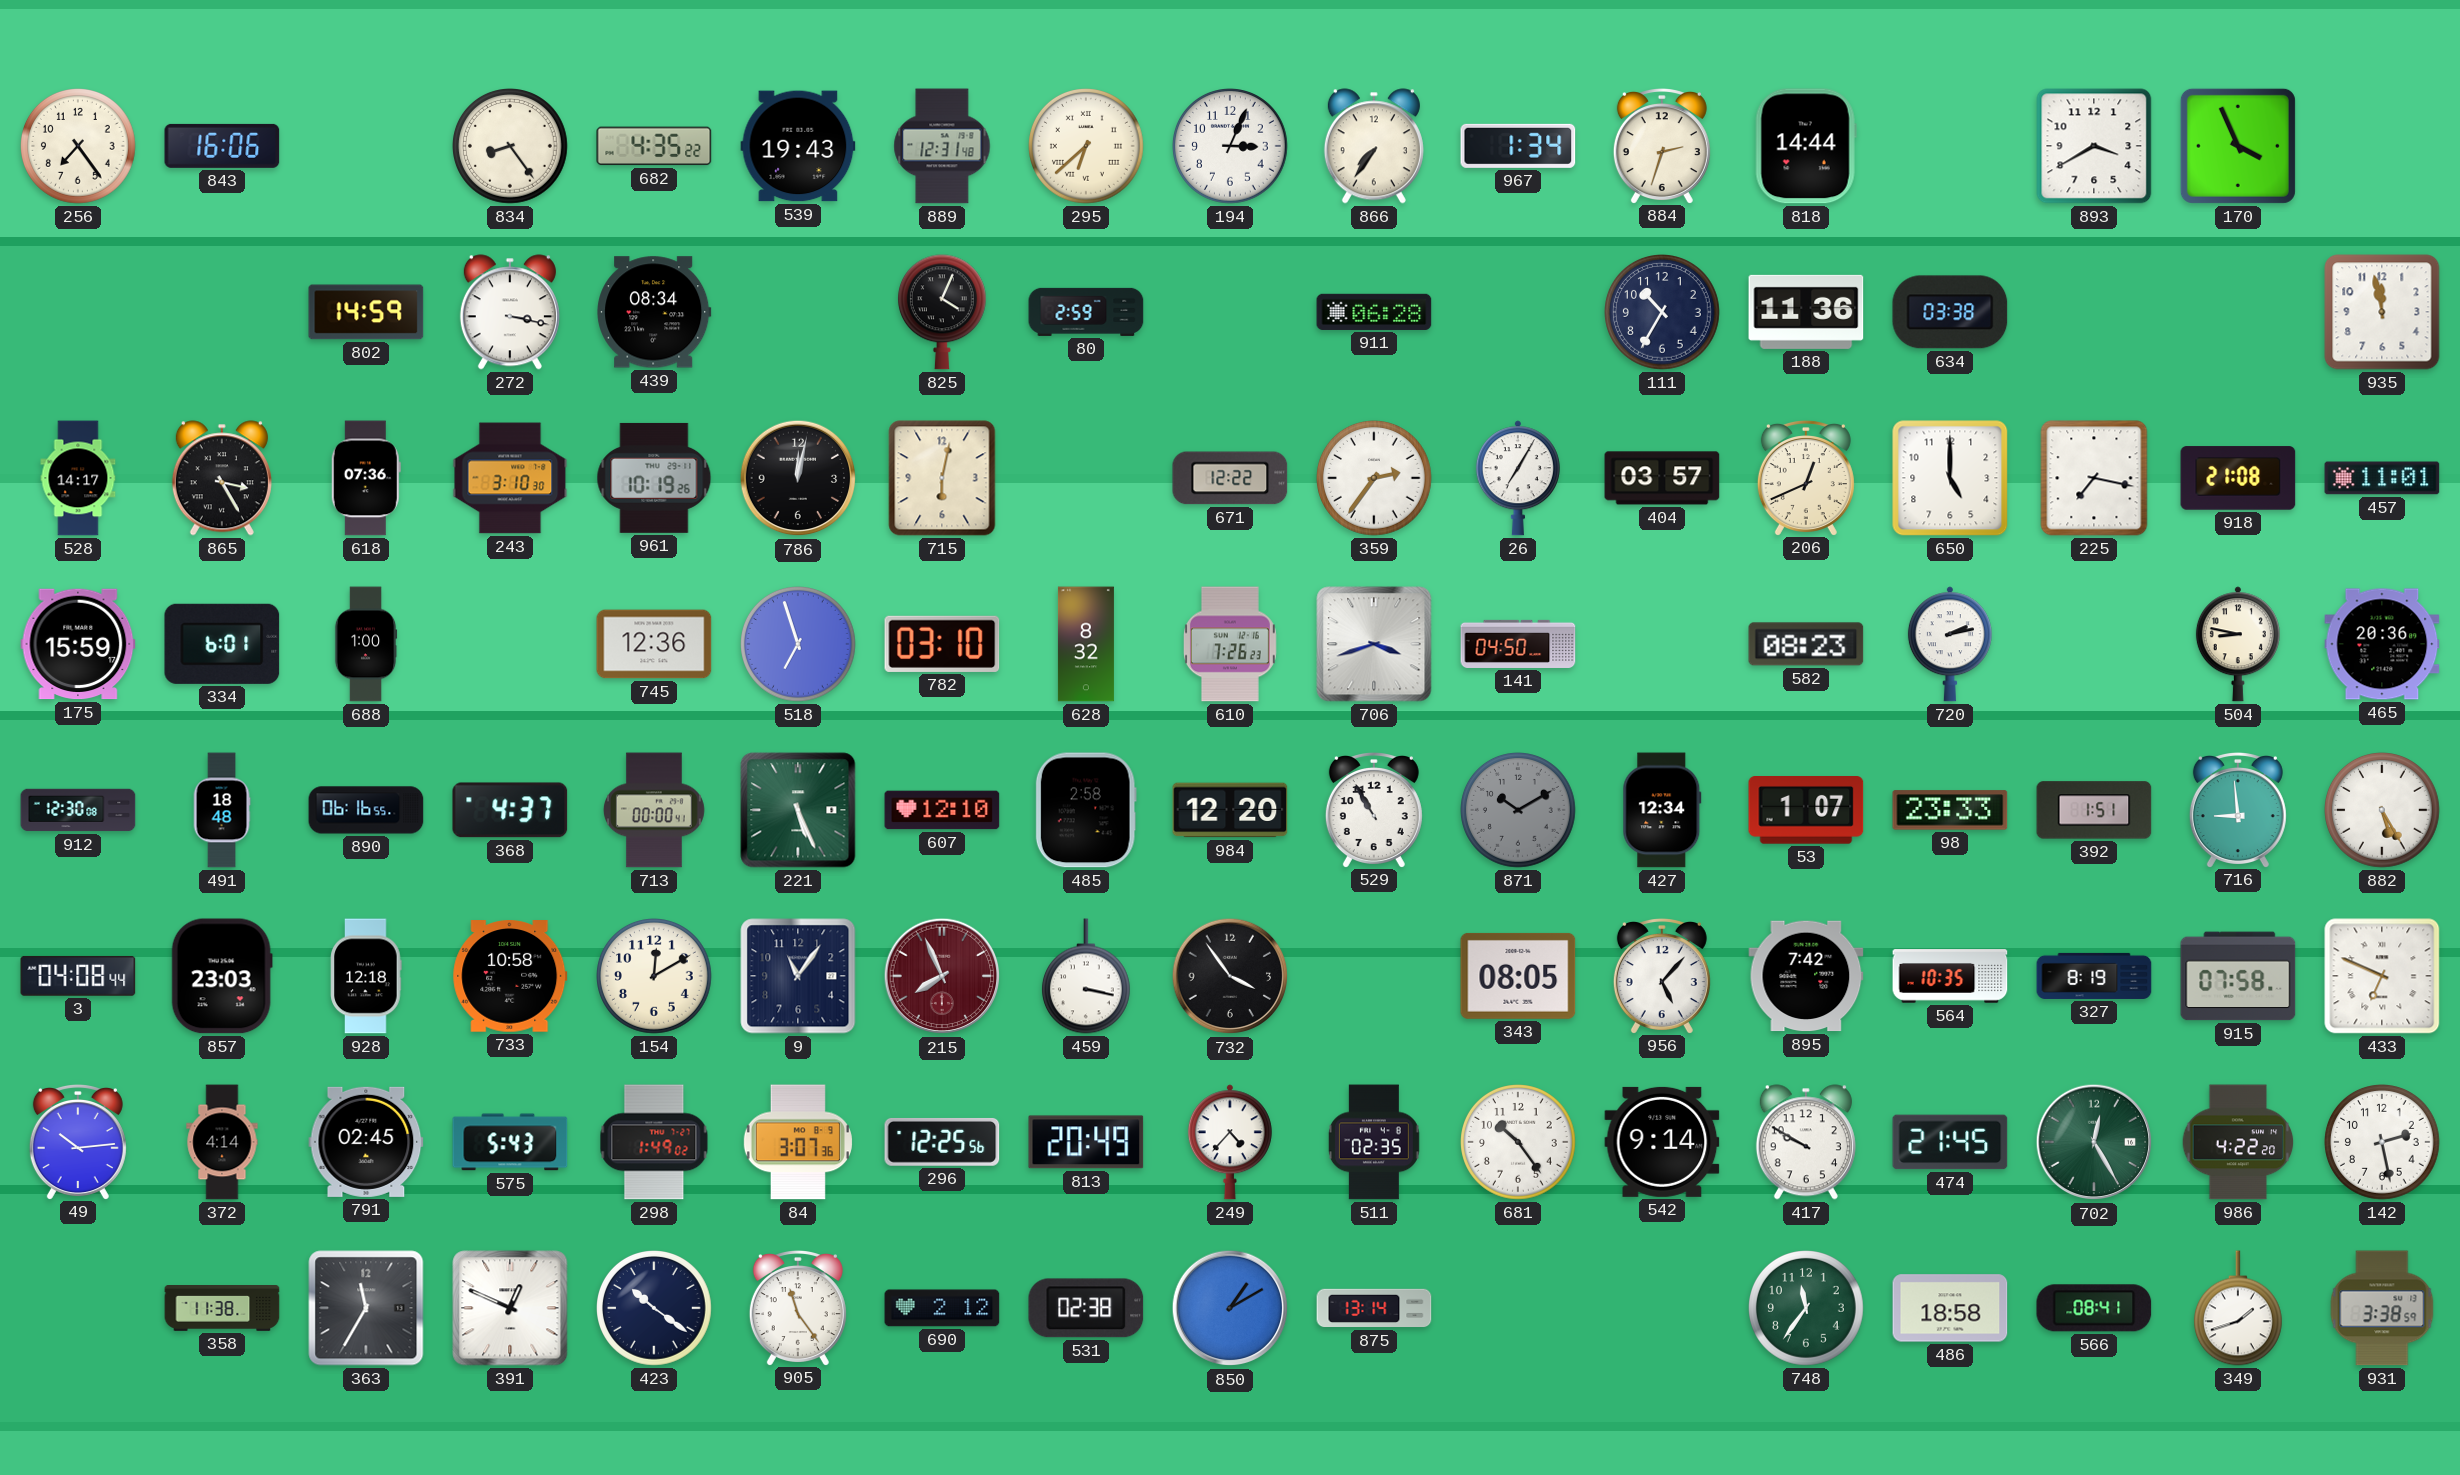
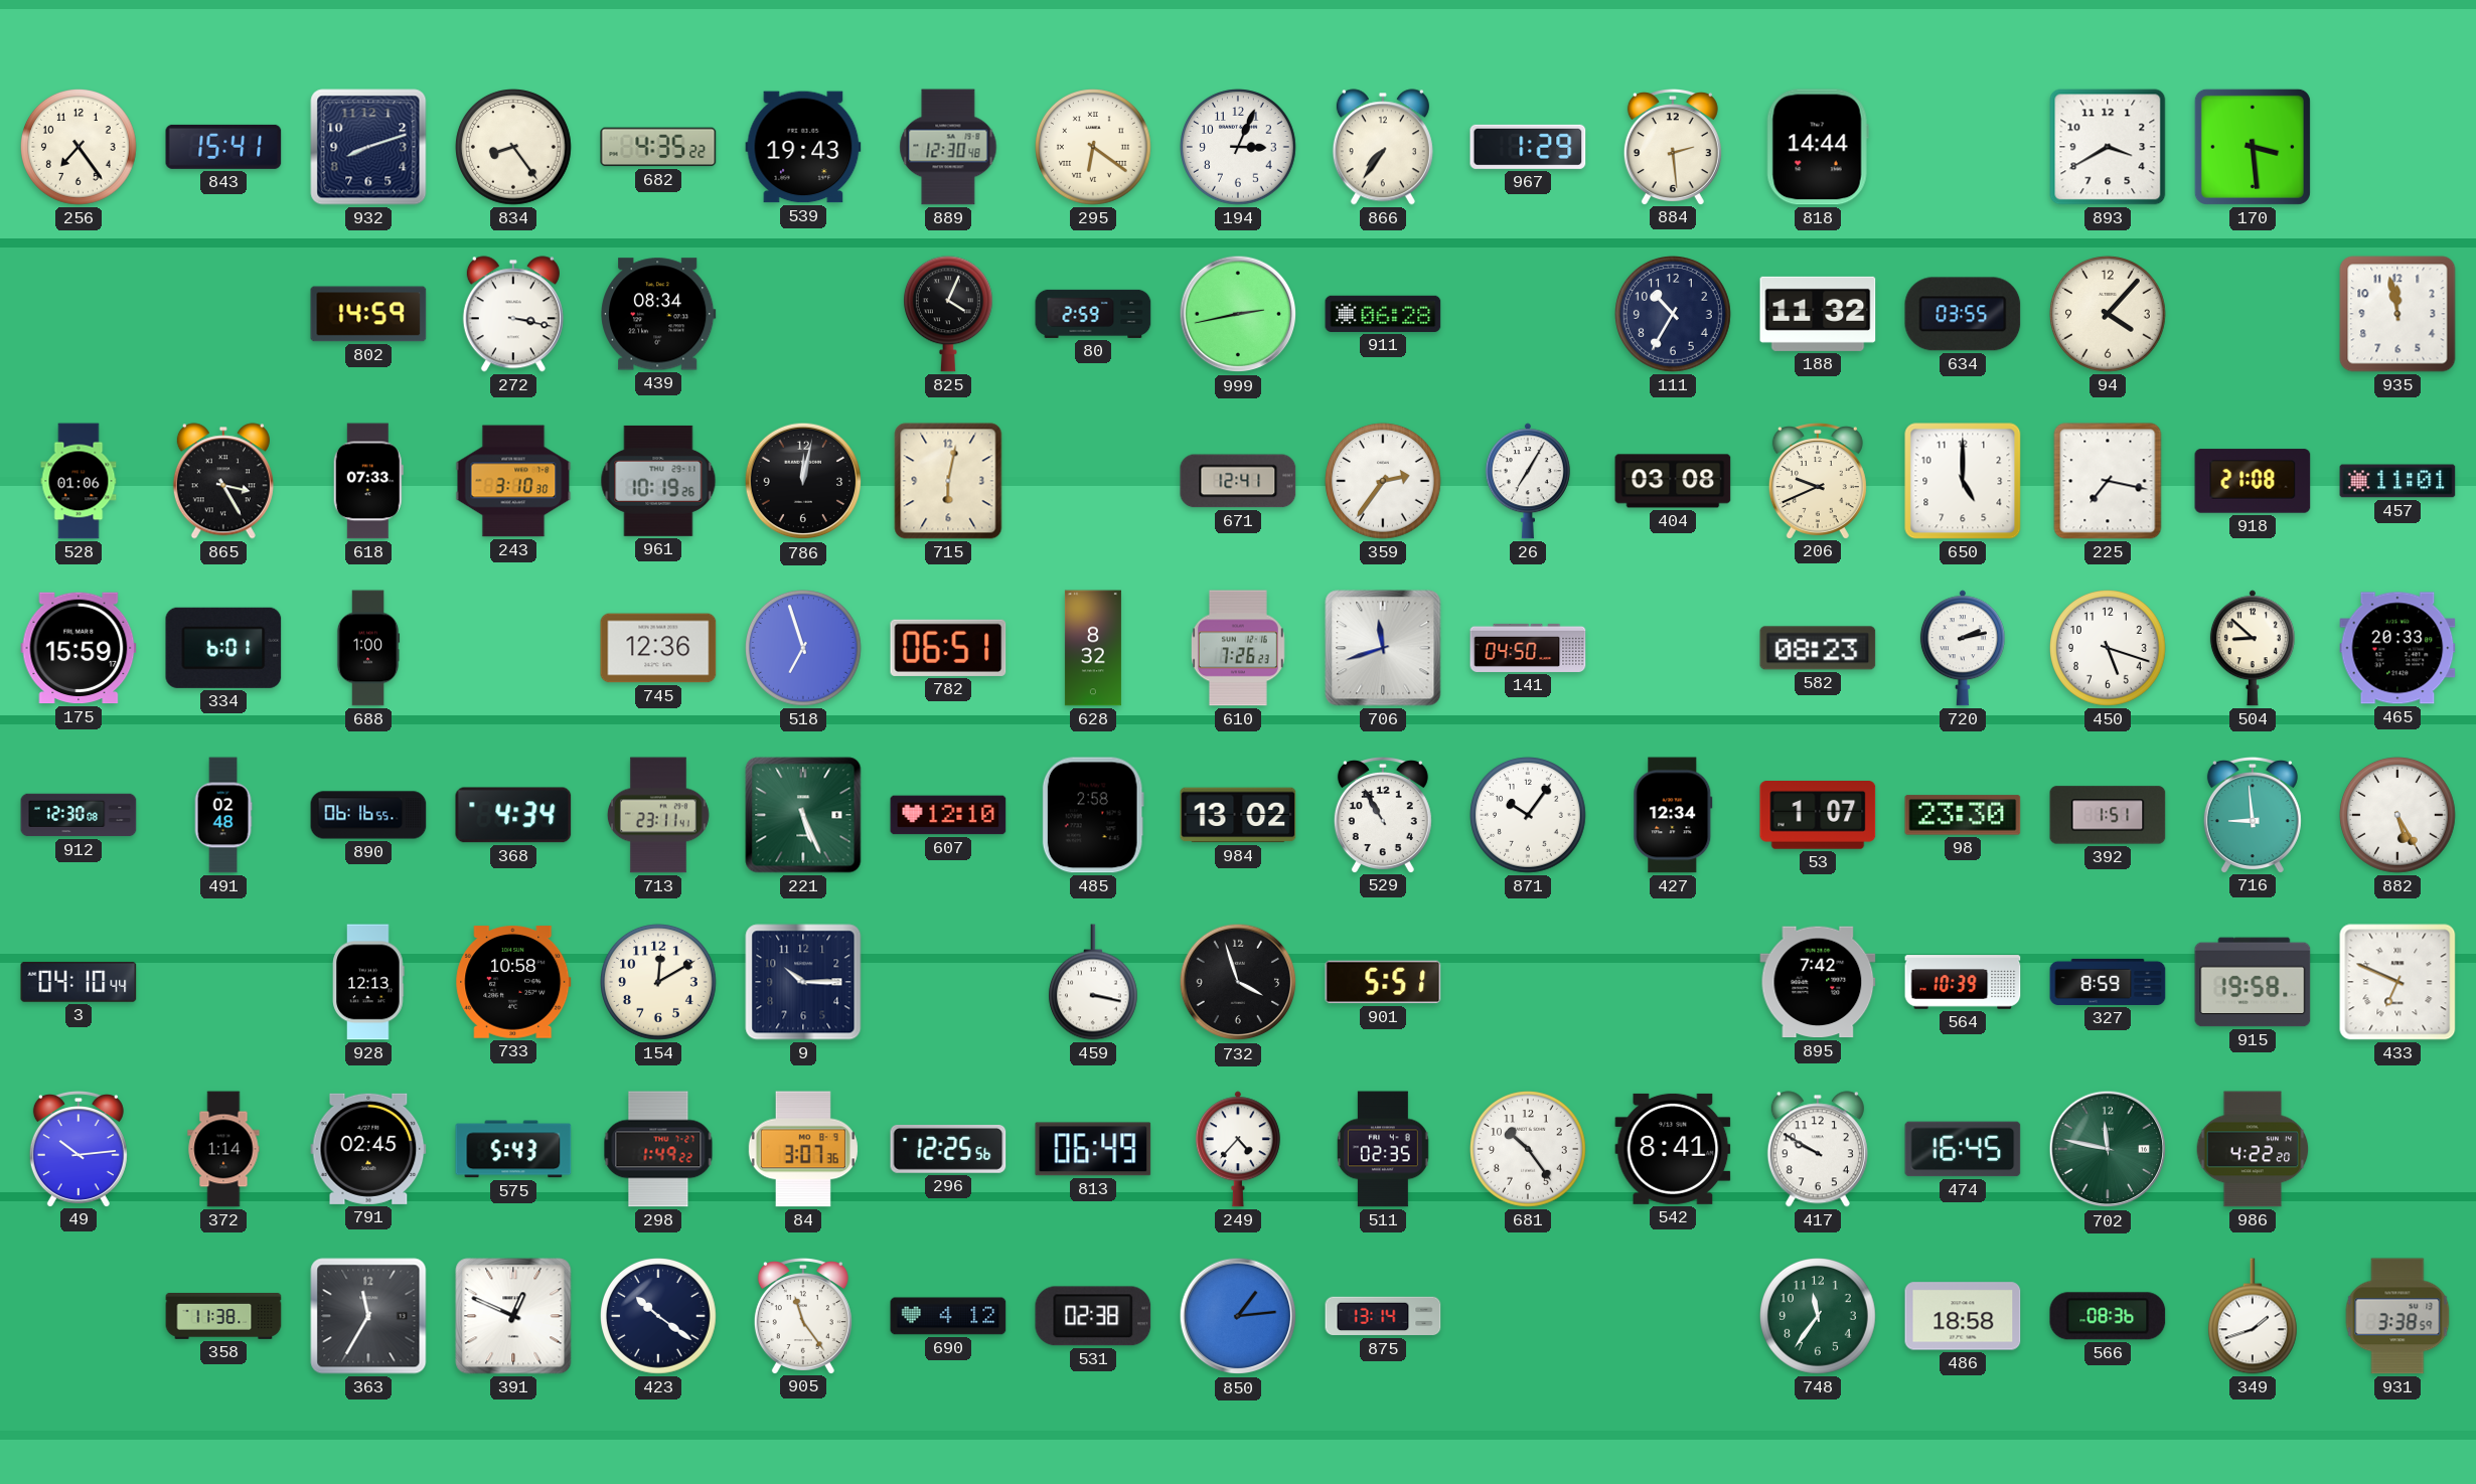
843: 16:06 -> 15:41 (223, 147)
932: none -> 8:12 (368, 147)
889: 12:31 -> 12:30 (948, 147)
295: 6:38 -> 6:21 (1094, 148)
967: 1:34 -> 1:29 (1528, 147)
884: 2:33 -> 2:29 (1673, 147)
170: 3:56 -> 3:29 (2253, 147)
999: none -> 2:43 (1238, 314)
188: 11:36 -> 11:32 (1818, 314)
634: 03:38 -> 03:55 (1963, 314)
94: none -> 4:07 (2109, 315)
528: 14:17 -> 01:06 (79, 481)
618: 07:36 -> 07:33 (368, 481)
671: 12:22 -> 12:41 (1238, 481)
404: 03:57 -> 03:08 (1673, 481)
206: 12:41 -> 9:41 (1818, 481)
782: 03:10 -> 06:51 (948, 648)
706: 3:42 -> 11:42 (1383, 648)
450: none -> 5:18 (2109, 649)
504: 8:47 -> 8:52 (2253, 648)
465: 20:36 -> 20:33 (2397, 648)
491: 18:48 -> 02:48 (223, 815)
368: 4:37 -> 4:34 (513, 815)
713: 00:00 -> 23:11 (658, 815)
984: 12:20 -> 13:02 (1238, 815)
871: 10:10 -> 10:06 (1529, 816)
871 dial: grey -> white (1529, 816)
98: 23:33 -> 23:30 (1963, 815)
3: 04:08 -> 04:10 (79, 982)
857: 23:03 -> none (222, 976)
928: 12:18 -> 12:13 (368, 982)
9: 11:06 -> 10:15 (803, 982)
215: 7:56 -> none (942, 976)
732: 3:54 -> 3:57 (1238, 982)
901: none -> 5:51 (1383, 982)
343: 08:05 -> none (1518, 976)
956: 5:07 -> none (1662, 976)
564: 10:35 -> 10:39 (1963, 982)
327: 8:19 -> 8:59 (2108, 982)
915: 07:58 -> 19:58 (2253, 982)
372: 4:14 -> 1:14 (223, 1149)
298: 1:49:02 -> 1:49:22 (658, 1149)
813: 20:49 -> 06:49 (1093, 1149)
542: 9:14 -> 8:41 (1673, 1149)
474: 21:45 -> 16:45 (1963, 1149)
702: 12:25 -> 11:47 (2108, 1149)
142: 2:28 -> none (2383, 1143)
690: 2:12 -> 4:12 (948, 1316)
850: 1:10 -> 1:14 (1238, 1316)
566: 08:41 -> 08:36 (2108, 1316)
